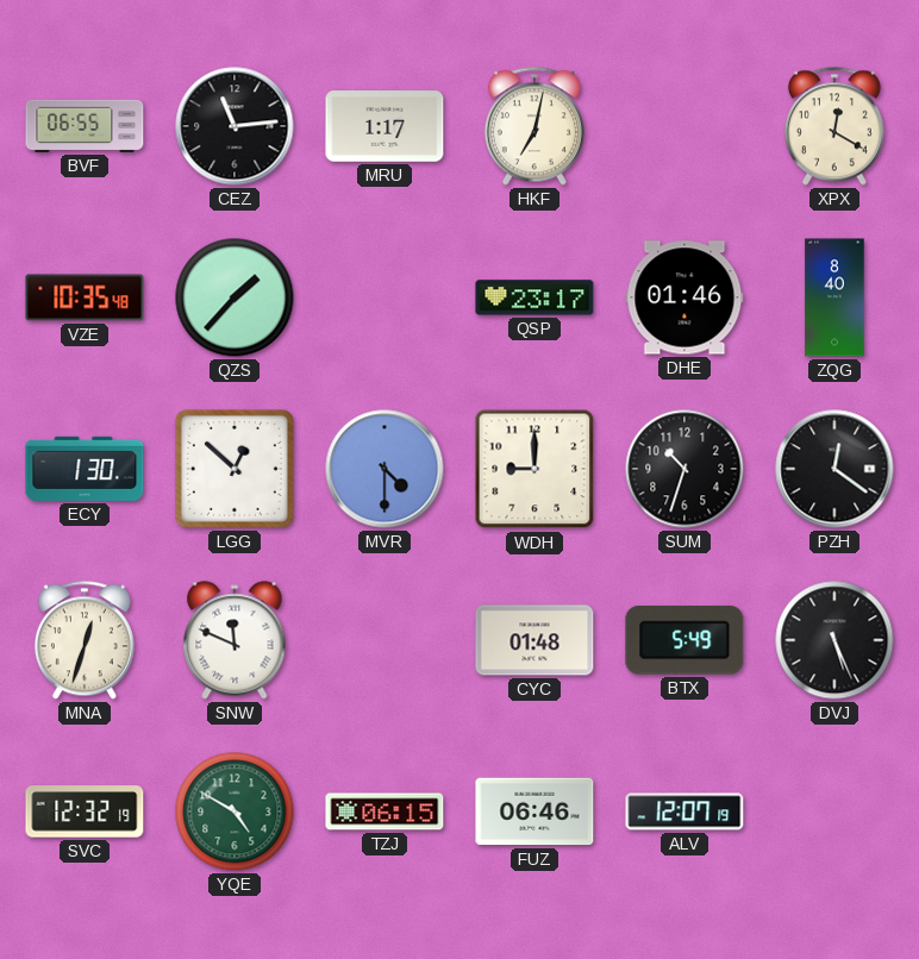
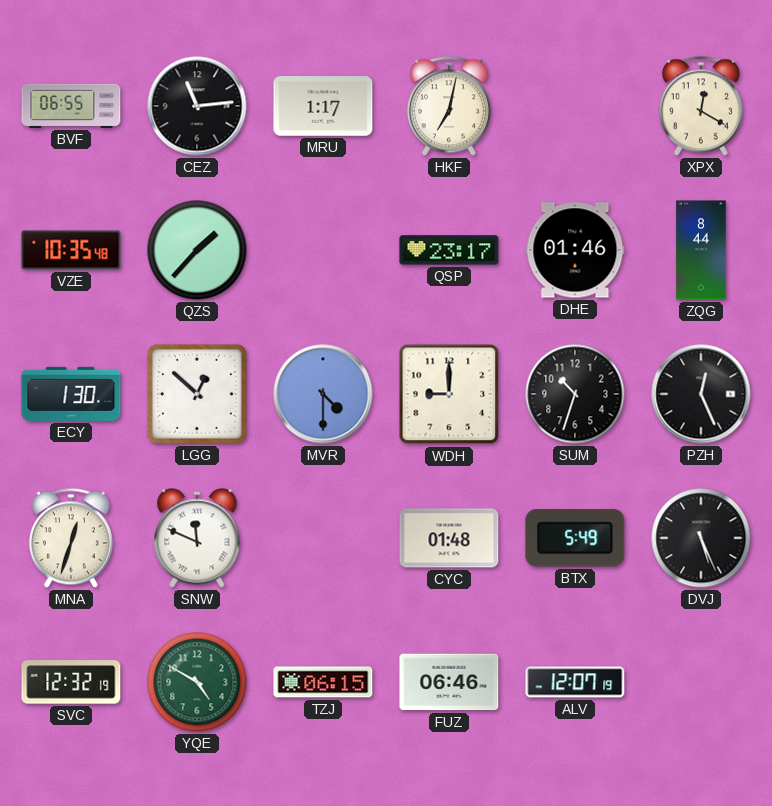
ZQG: 8:40 -> 8:44 (701, 250)
PZH: 12:21 -> 12:26 (701, 394)
